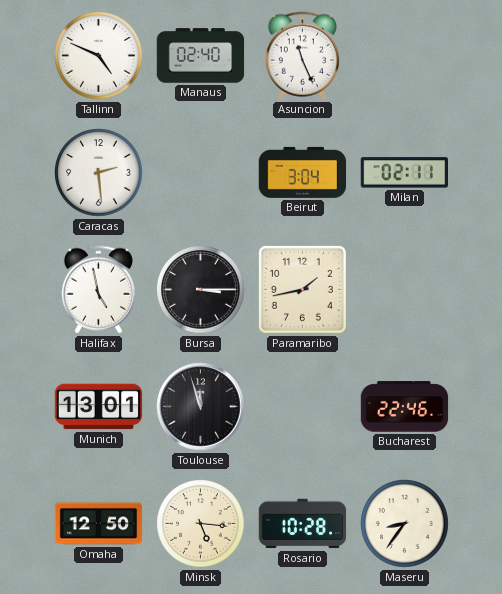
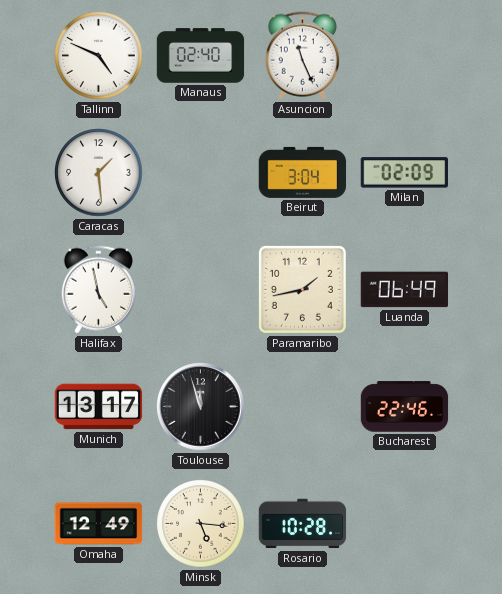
Caracas: 2:29 -> 1:29 (99, 173)
Milan: 02:11 -> 02:09 (404, 173)
Bursa: 3:15 -> none (201, 290)
Luanda: none -> 06:49 (405, 290)
Munich: 13:01 -> 13:17 (99, 407)
Omaha: 12:50 -> 12:49 (99, 524)
Maseru: 8:36 -> none (405, 524)
